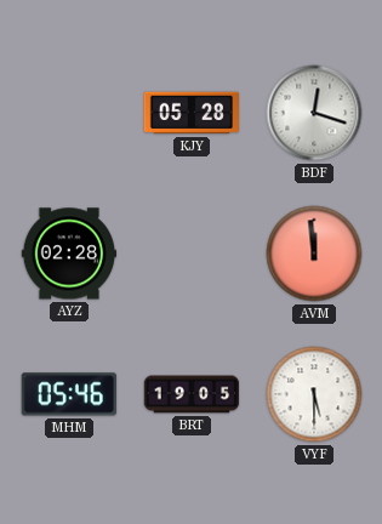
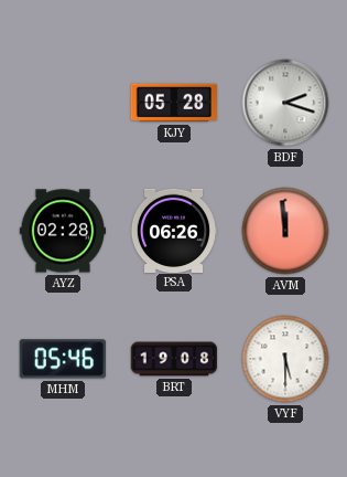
BDF: 12:18 -> 2:18 (285, 103)
PSA: none -> 06:26 (174, 230)
BRT: 19:05 -> 19:08 (174, 359)
